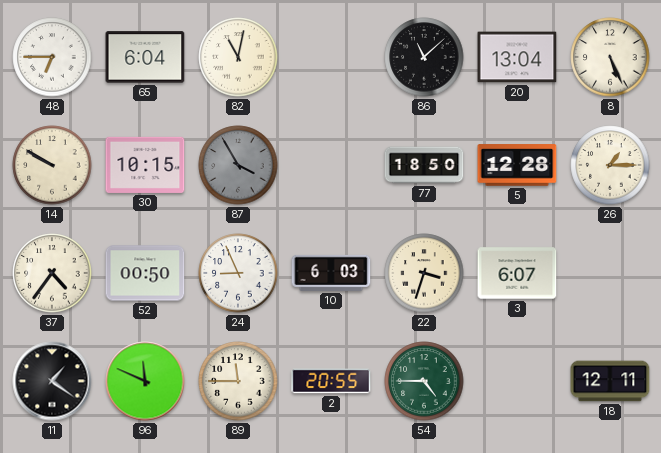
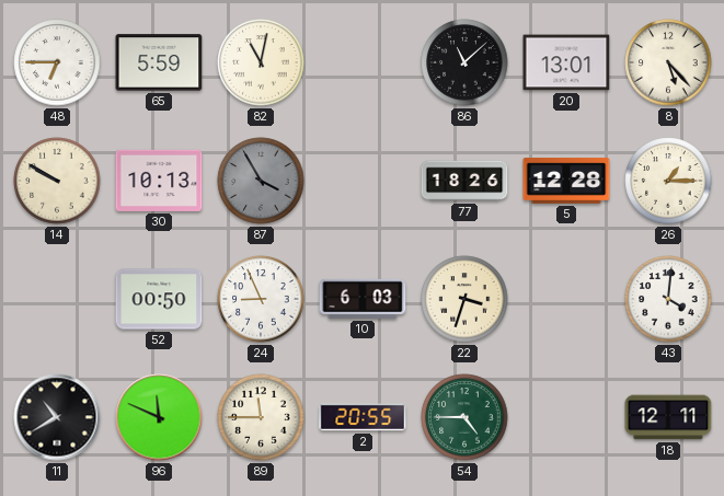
65: 6:04 -> 5:59 (159, 62)
20: 13:04 -> 13:01 (566, 62)
8: 5:26 -> 5:23 (668, 62)
30: 10:15 -> 10:13 (159, 181)
77: 18:50 -> 18:26 (464, 181)
37: 4:36 -> none (52, 273)
3: 6:07 -> none (517, 273)
43: none -> 4:01 (668, 299)
11: 1:21 -> 10:40 (57, 417)
